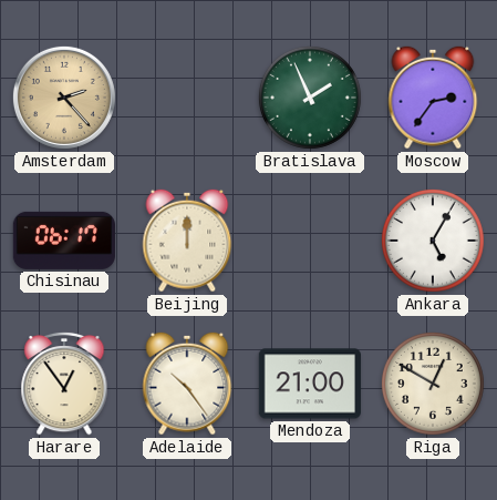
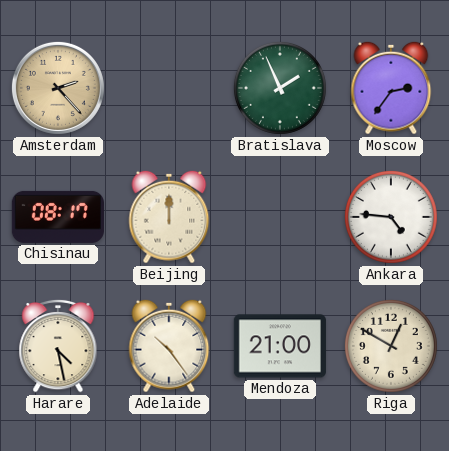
Chisinau: 06:17 -> 08:17 (58, 217)
Ankara: 5:05 -> 4:46 (391, 217)
Harare: 12:54 -> 4:28 (58, 346)
